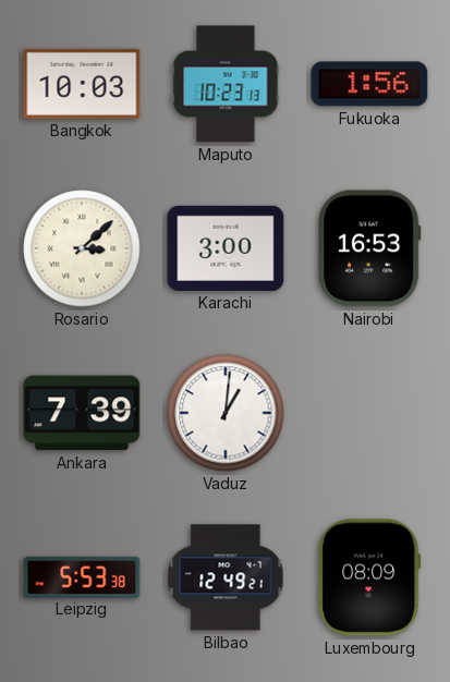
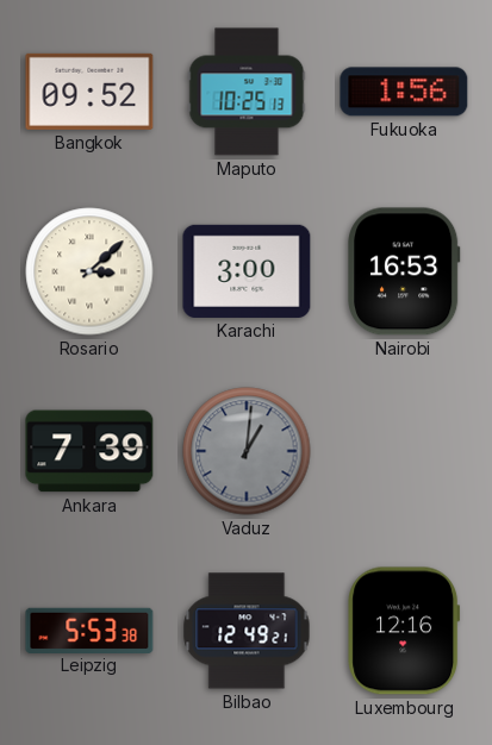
Bangkok: 10:03 -> 09:52 (89, 92)
Maputo: 10:23 -> 10:25 (247, 92)
Vaduz dial: white -> grey (247, 451)
Luxembourg: 08:09 -> 12:16 (404, 631)
